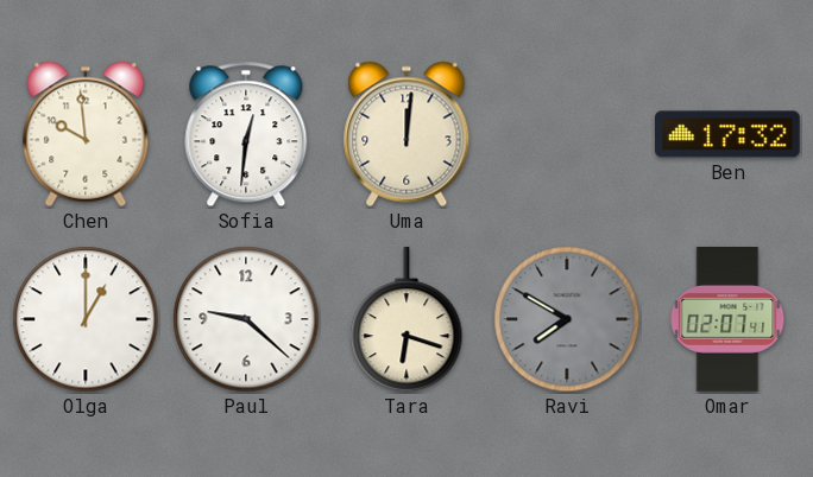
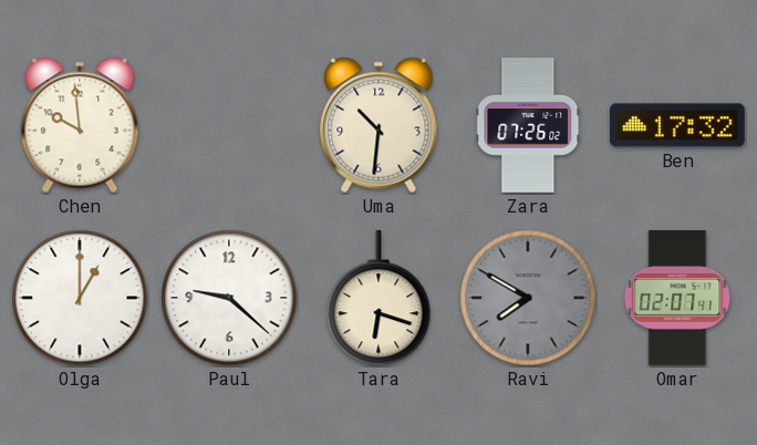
Sofia: 12:31 -> none (246, 134)
Uma: 12:01 -> 10:31 (378, 125)
Zara: none -> 07:26 (528, 125)
